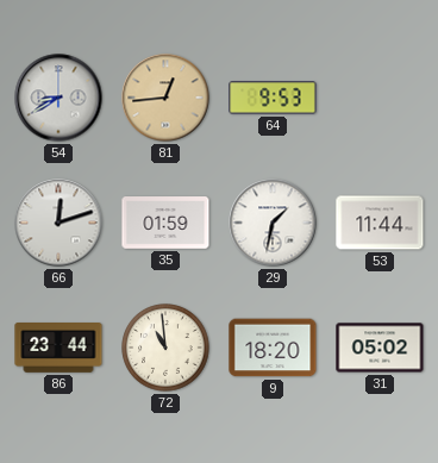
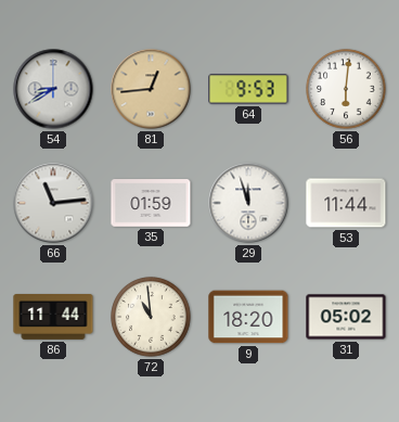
56: none -> 6:01 (346, 89)
66: 12:12 -> 11:14 (53, 203)
29: 1:32 -> 11:57 (248, 203)
86: 23:44 -> 11:44 (53, 318)
